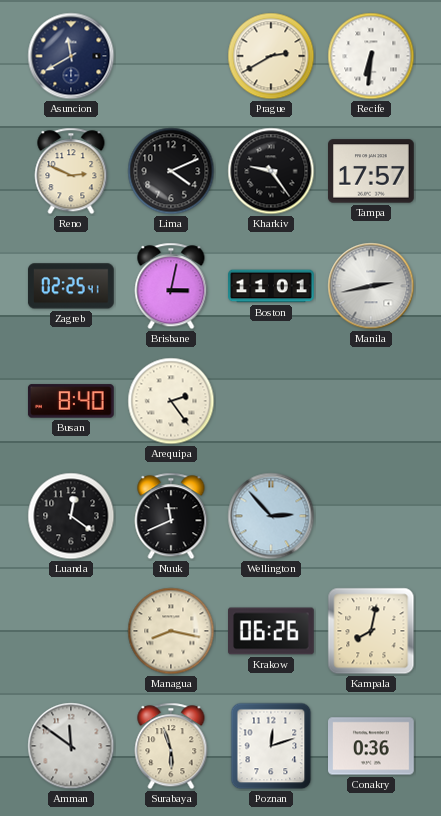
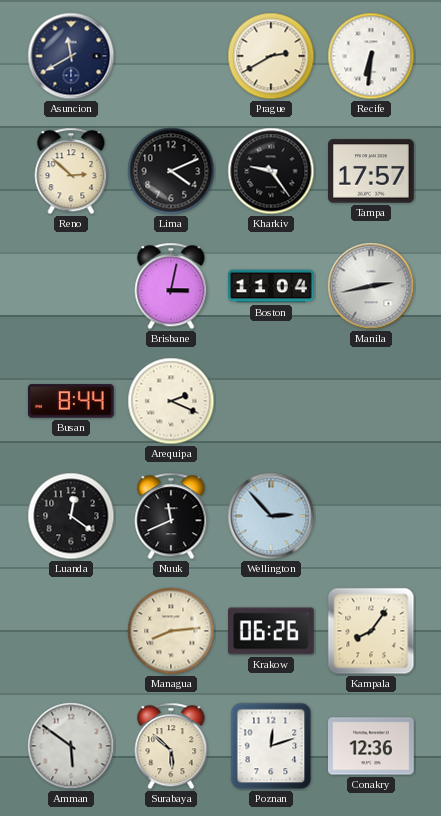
Reno: 2:49 -> 2:52 (71, 171)
Zagreb: 02:25 -> none (71, 286)
Boston: 11:01 -> 11:04 (271, 286)
Busan: 8:40 -> 8:44 (71, 401)
Arequipa: 2:24 -> 2:19 (171, 401)
Managua: 8:17 -> 8:14 (171, 631)
Kampala: 8:02 -> 8:06 (371, 631)
Amman: 11:51 -> 5:51 (71, 746)
Surabaya: 5:57 -> 5:52 (171, 746)
Conakry: 0:36 -> 12:36 (372, 746)
